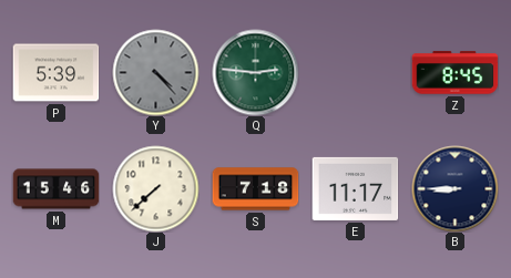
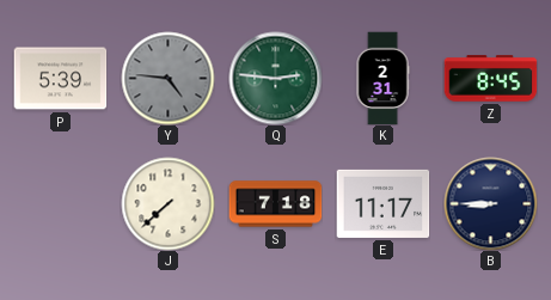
Y: 4:23 -> 4:46 (167, 78)
K: none -> 2:31 (382, 78)
M: 15:46 -> none (55, 189)
